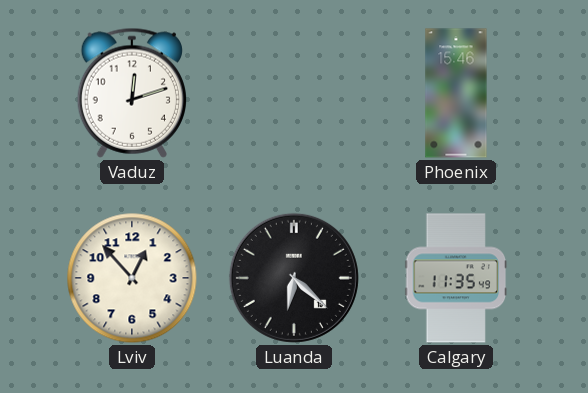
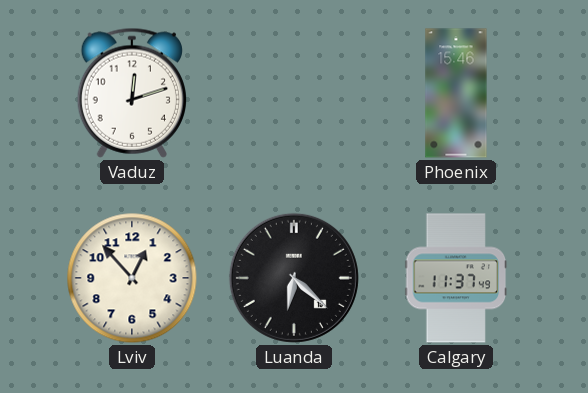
Calgary: 11:35 -> 11:37 (456, 278)
